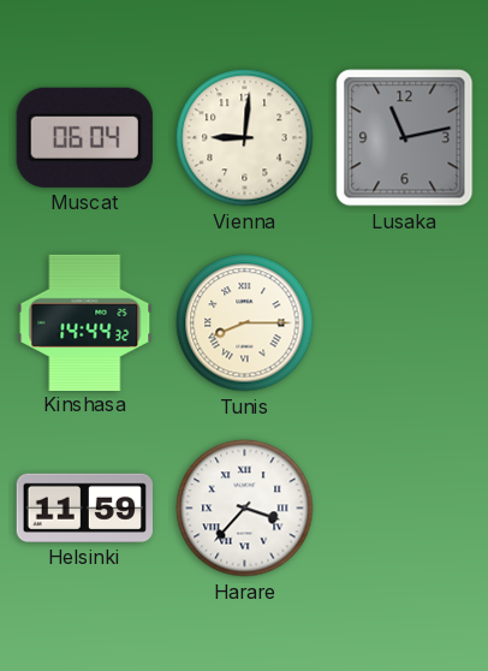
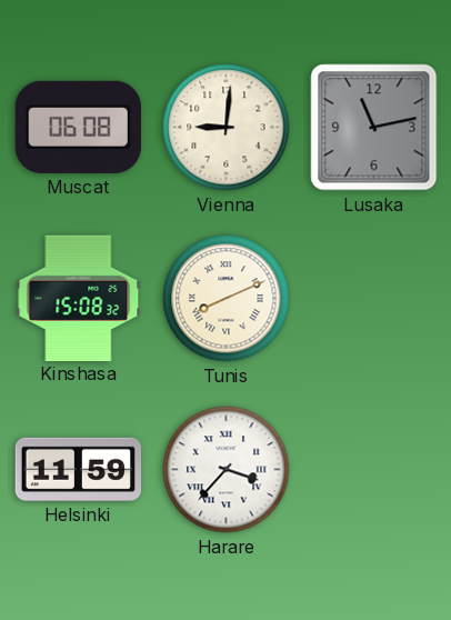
Muscat: 06:04 -> 06:08 (78, 127)
Kinshasa: 14:44 -> 15:08 (79, 298)
Tunis: 8:15 -> 8:11 (227, 299)
